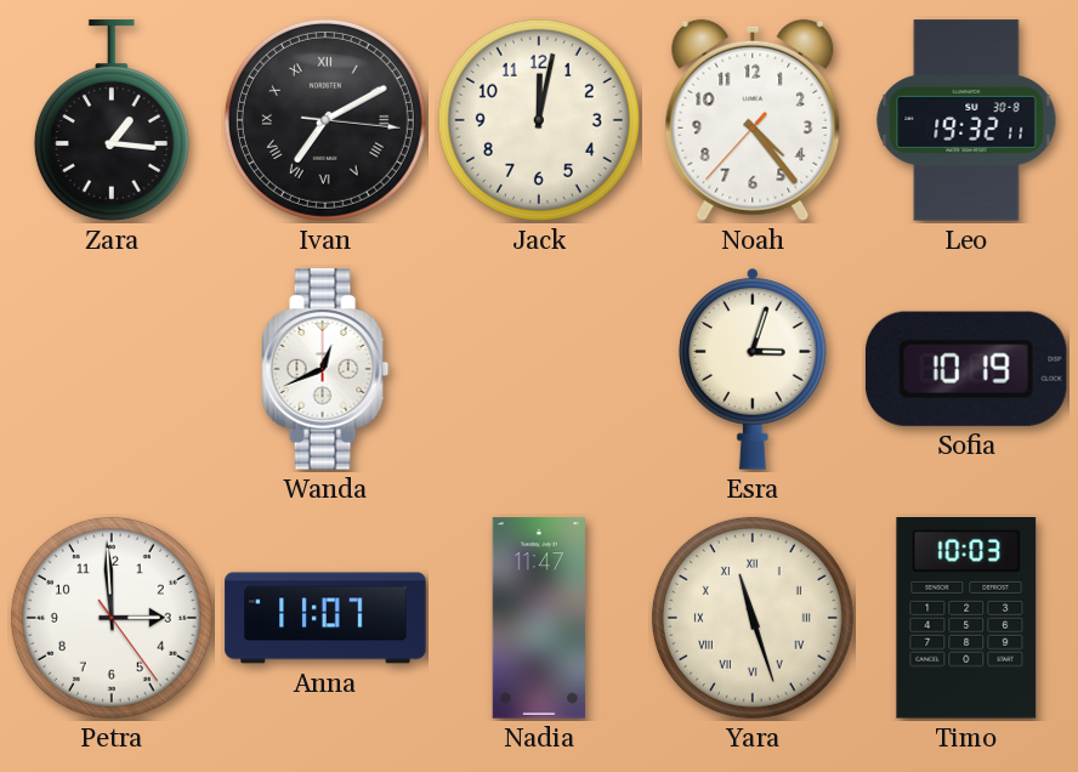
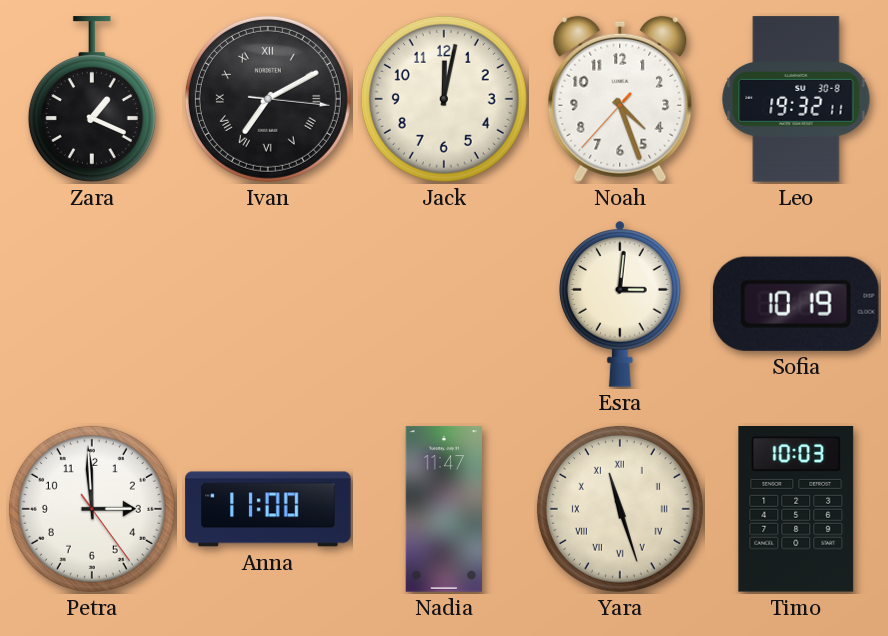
Zara: 1:16 -> 1:19 (92, 99)
Noah: 4:23 -> 4:26 (620, 99)
Wanda: 12:41 -> none (325, 369)
Esra: 3:03 -> 3:01 (620, 304)
Anna: 11:07 -> 11:00 (268, 509)
